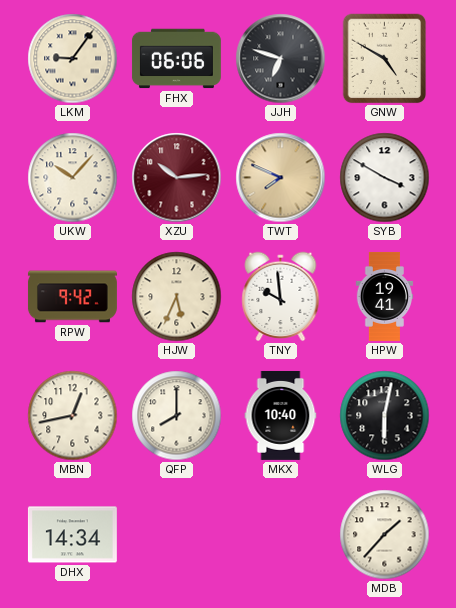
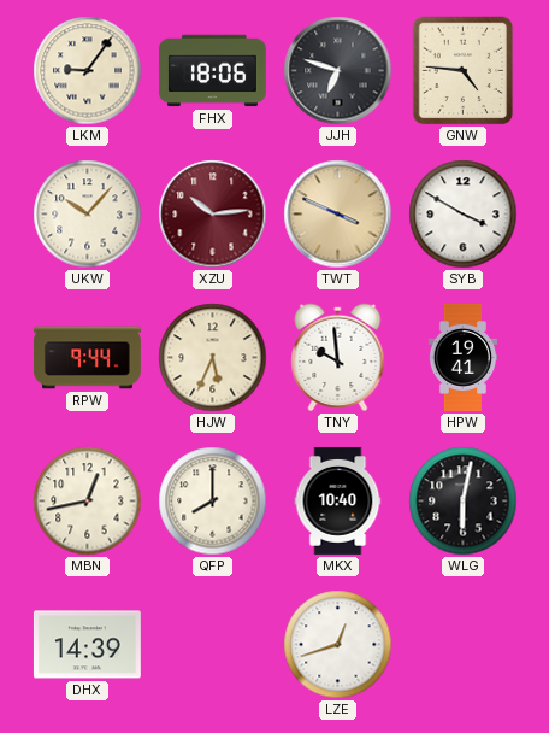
FHX: 06:06 -> 18:06 (212, 71)
GNW: 4:50 -> 4:46 (464, 71)
TWT: 7:49 -> 3:49 (338, 215)
RPW: 9:42 -> 9:44 (87, 358)
DHX: 14:34 -> 14:39 (87, 645)
LZE: none -> 12:42 (338, 645)
MDB: 1:37 -> none (385, 535)
